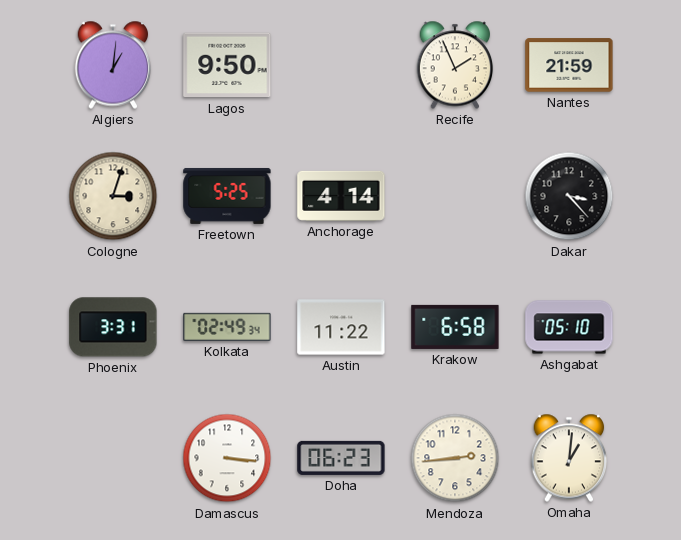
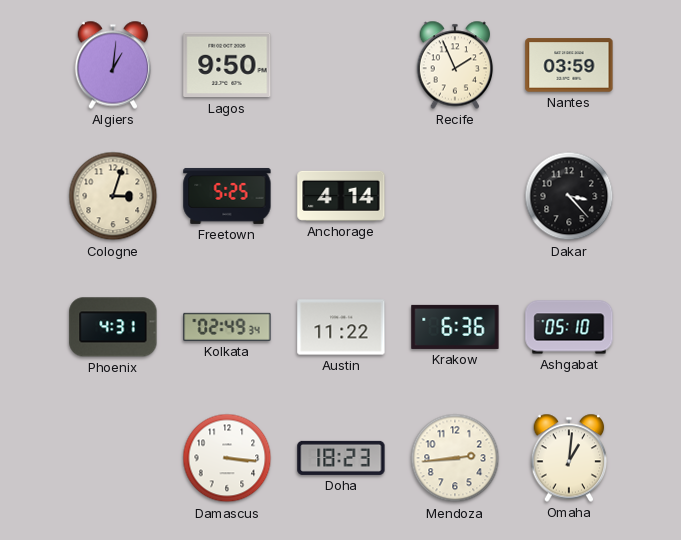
Nantes: 21:59 -> 03:59 (569, 65)
Phoenix: 3:31 -> 4:31 (113, 327)
Krakow: 6:58 -> 6:36 (455, 327)
Doha: 06:23 -> 18:23 (341, 458)
